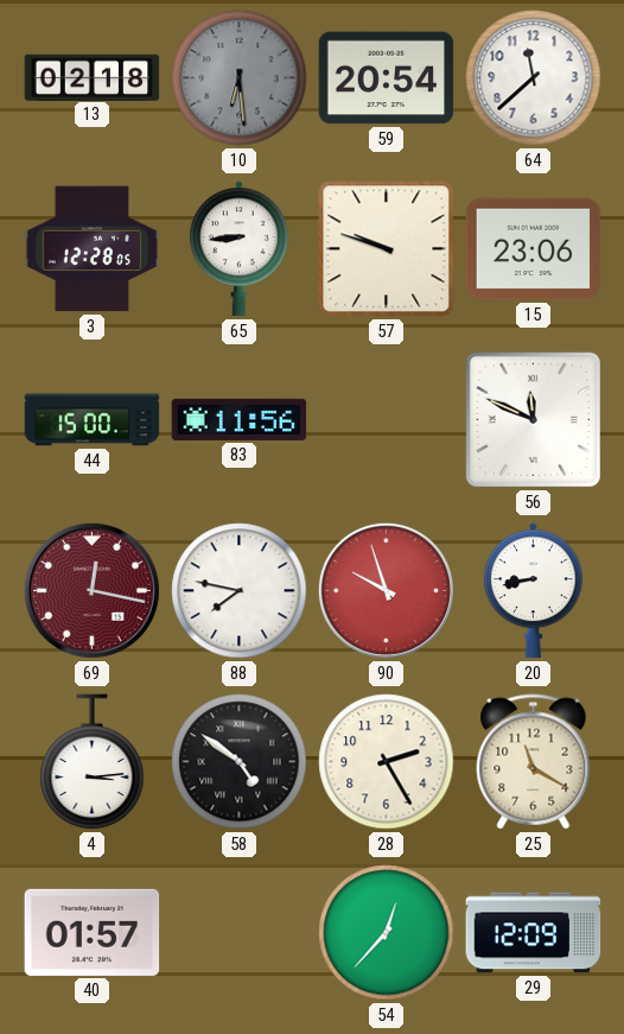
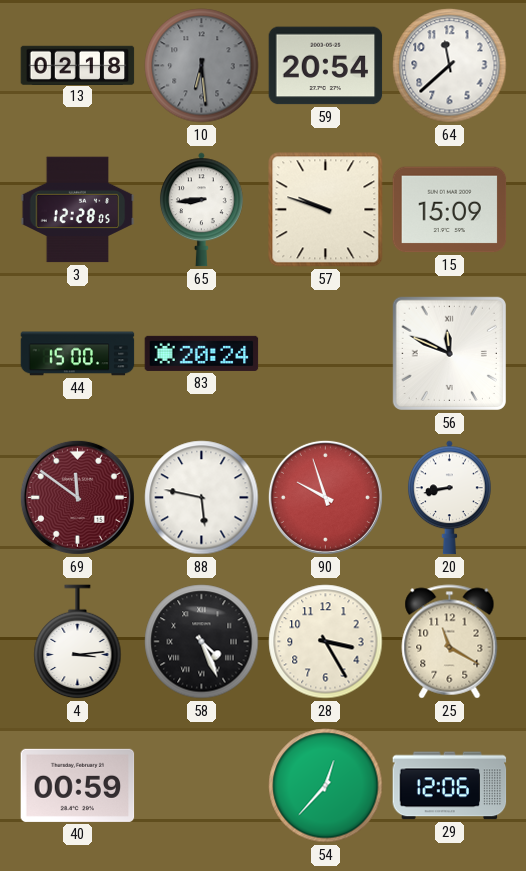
15: 23:06 -> 15:09 (450, 210)
83: 11:56 -> 20:24 (202, 353)
69: 12:17 -> 11:51 (77, 497)
88: 7:47 -> 5:47 (202, 498)
58: 4:51 -> 4:26 (202, 642)
28: 2:25 -> 3:25 (326, 642)
40: 01:57 -> 00:59 (78, 785)
29: 12:09 -> 12:06 (450, 786)
